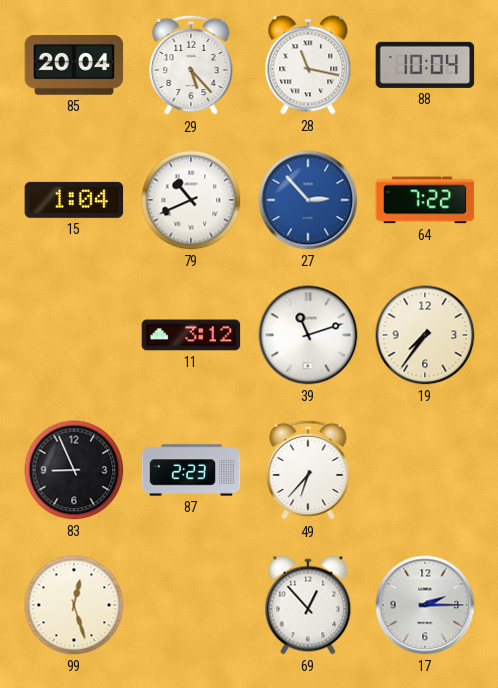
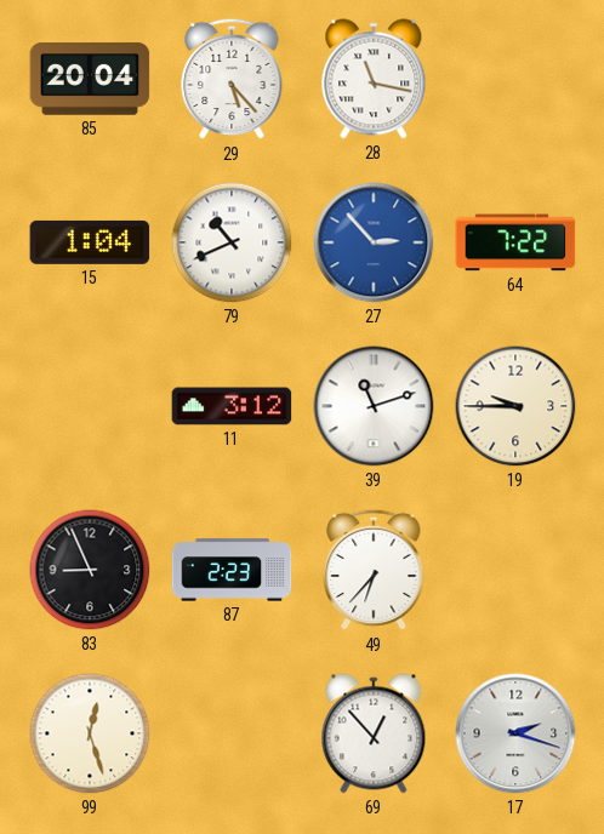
88: 10:04 -> none (425, 65)
19: 7:36 -> 9:45 (515, 406)
17: 2:15 -> 2:18 (515, 733)
